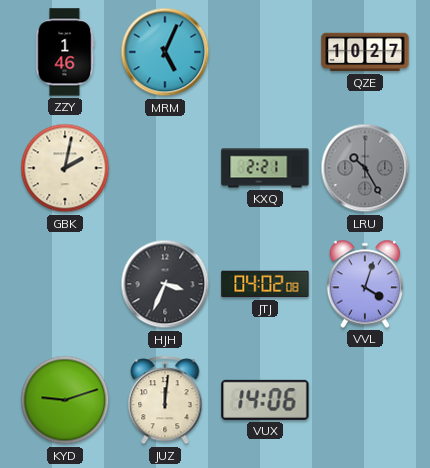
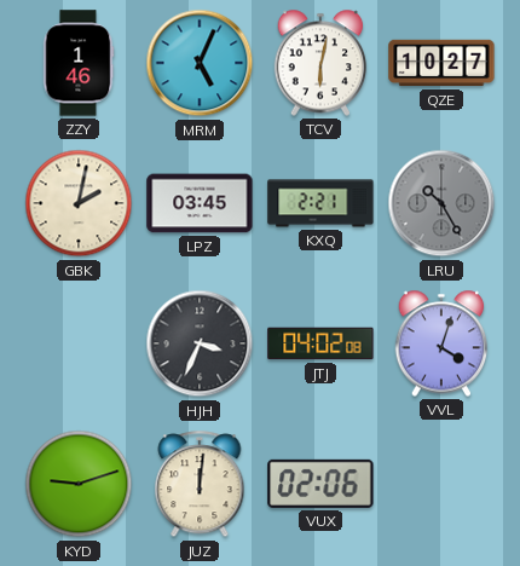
TCV: none -> 6:02 (320, 63)
LPZ: none -> 03:45 (200, 203)
VUX: 14:06 -> 02:06 (320, 484)
